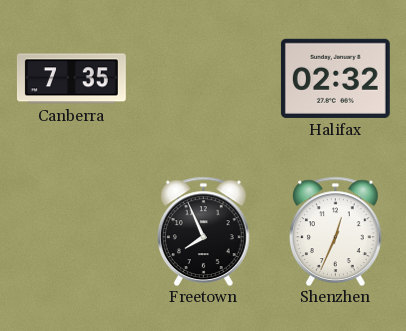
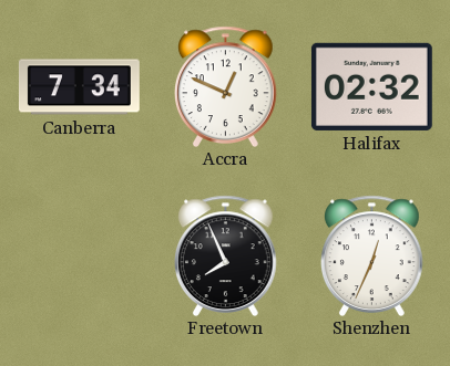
Canberra: 7:35 -> 7:34 (79, 87)
Accra: none -> 12:49 (226, 86)
